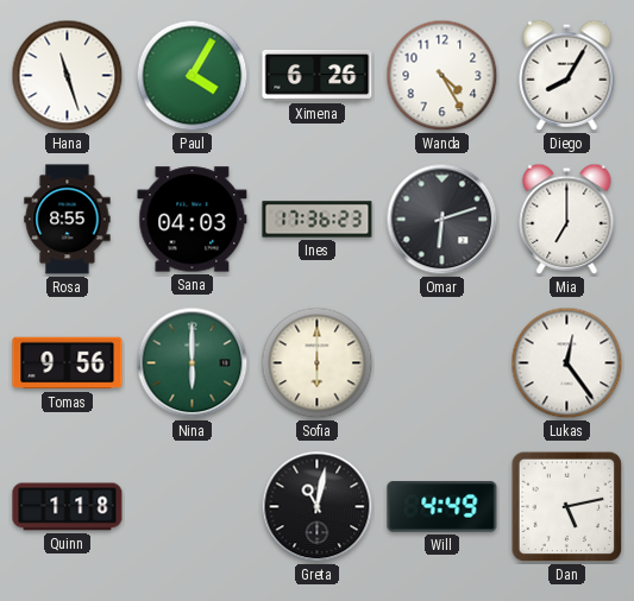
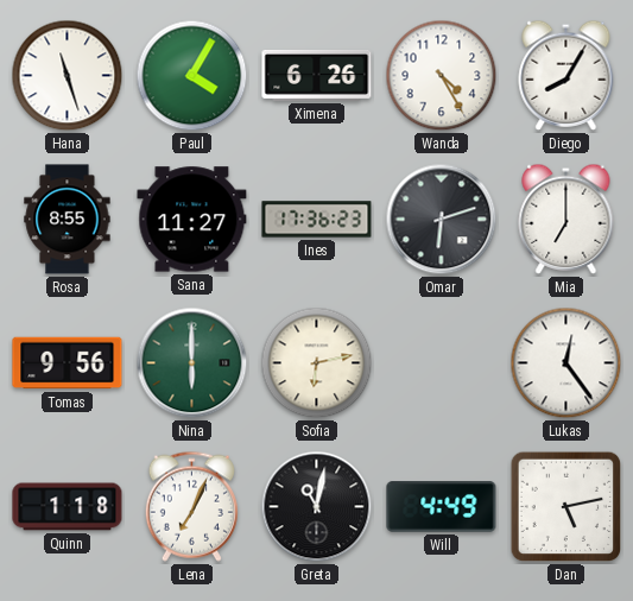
Sana: 04:03 -> 11:27 (192, 220)
Sofia: 6:00 -> 6:13 (317, 363)
Lena: none -> 7:04 (191, 506)
